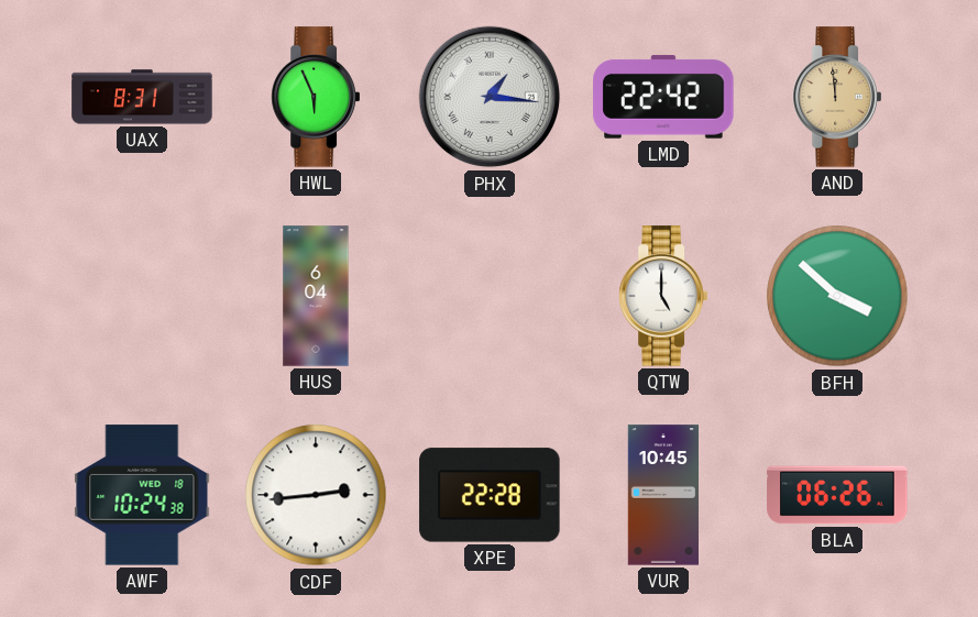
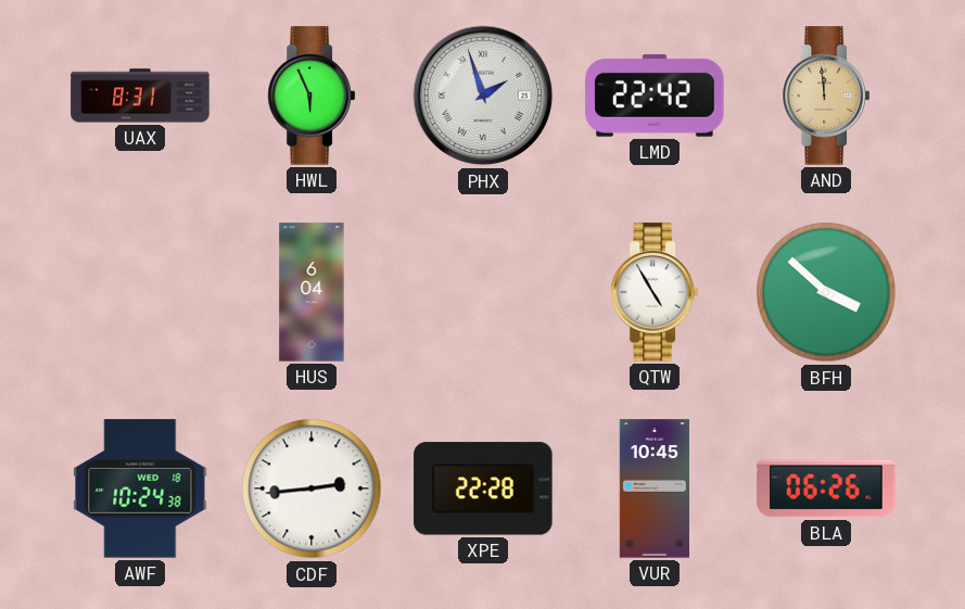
PHX: 1:16 -> 1:57 (483, 96)
QTW: 5:00 -> 4:55 (655, 292)
